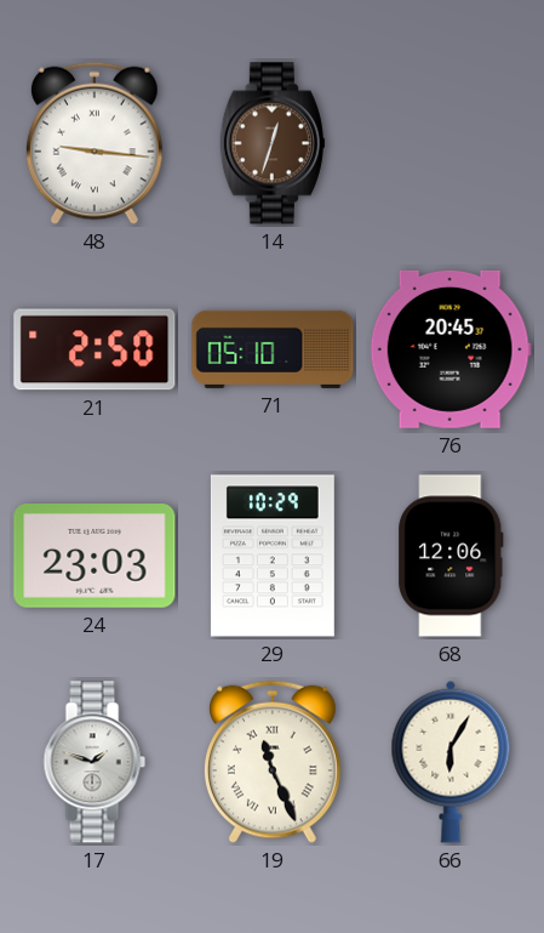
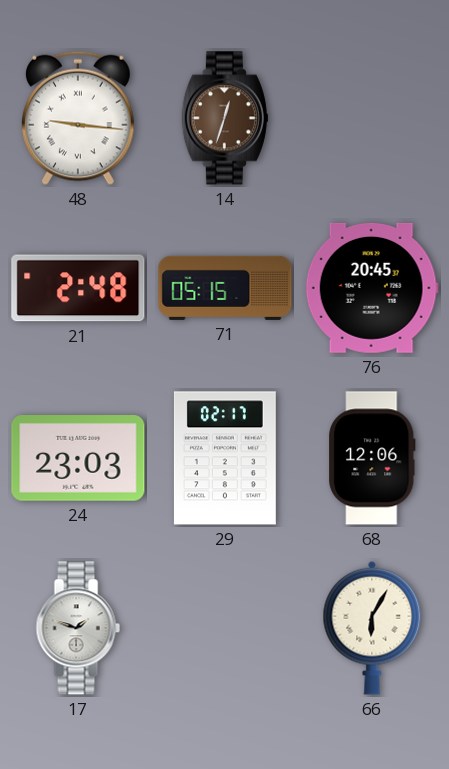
21: 2:50 -> 2:48 (78, 288)
71: 05:10 -> 05:15 (225, 288)
29: 10:29 -> 02:17 (225, 458)
19: 11:26 -> none (273, 762)
